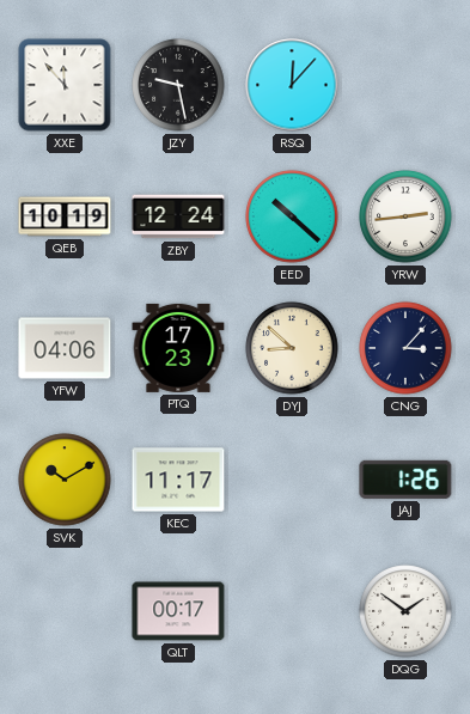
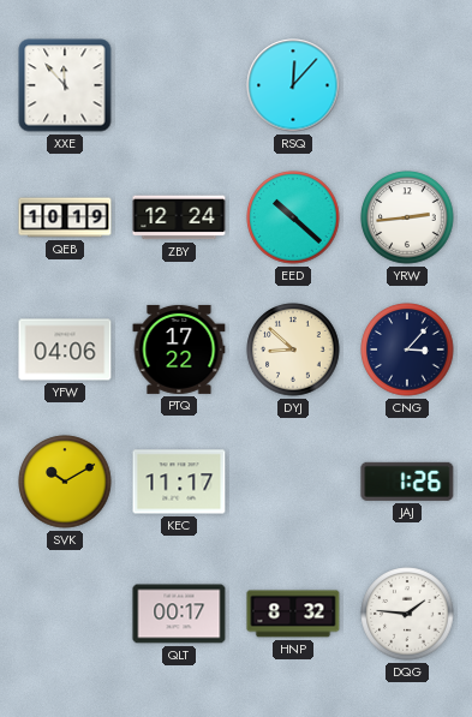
JZY: 9:28 -> none (178, 85)
PTQ: 17:23 -> 17:22 (179, 349)
HNP: none -> 8:32 (293, 614)
DQG: 1:51 -> 1:46 (407, 614)
